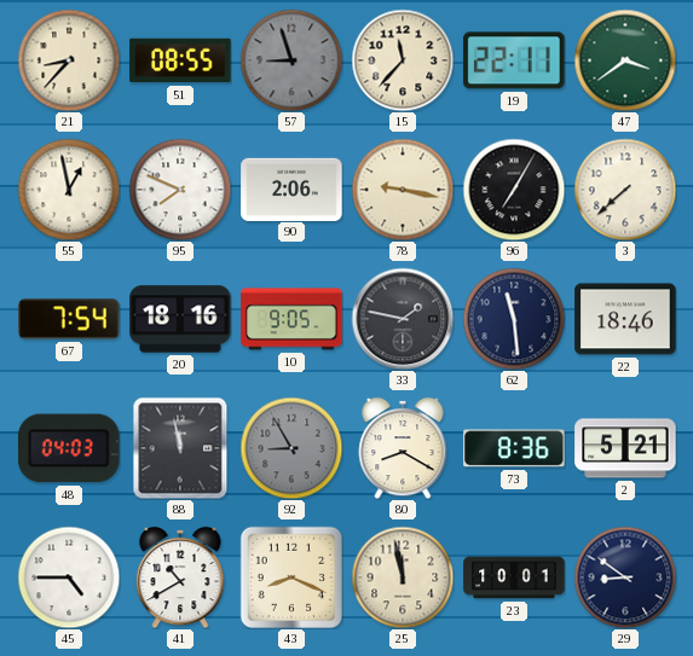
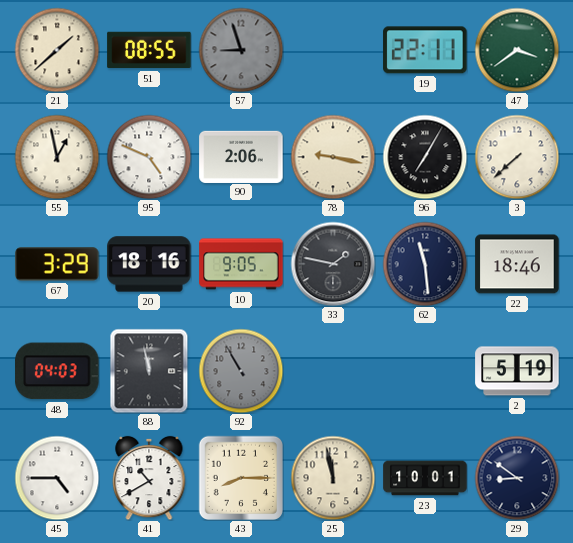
21: 8:37 -> 1:38 (57, 50)
15: 11:37 -> none (403, 60)
95: 7:49 -> 4:49 (149, 157)
67: 7:54 -> 3:29 (57, 264)
92: 8:55 -> 10:55 (241, 371)
80: 8:20 -> none (403, 448)
73: 8:36 -> none (514, 448)
2: 5:21 -> 5:19 (517, 371)
43: 8:19 -> 8:15 (240, 477)
